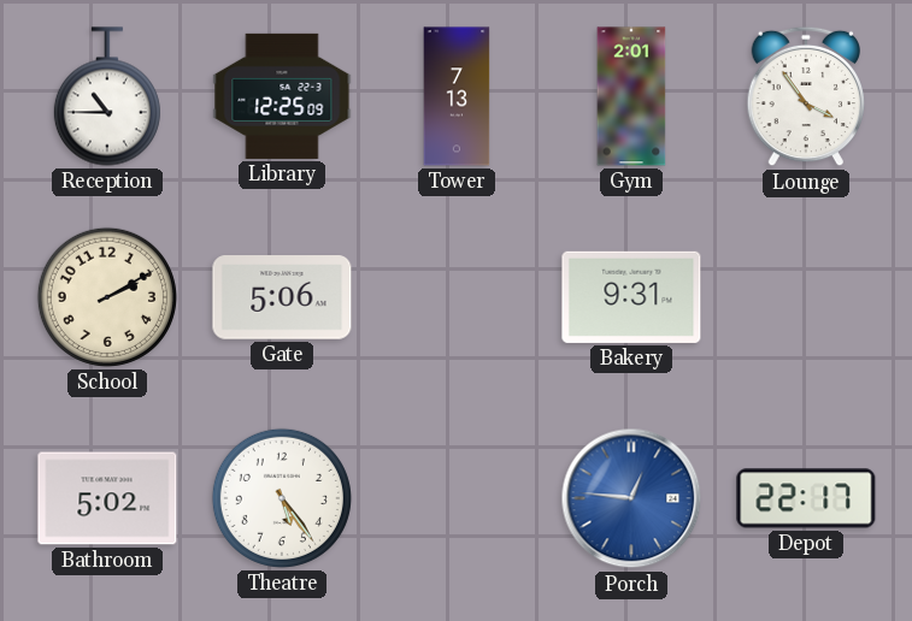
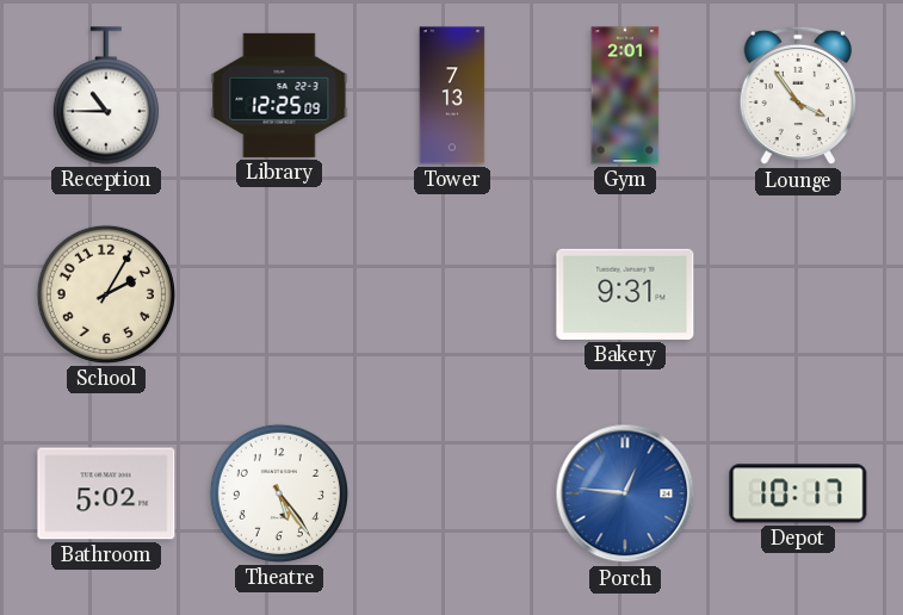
School: 2:10 -> 2:05 (106, 294)
Gate: 5:06 -> none (282, 297)
Depot: 22:17 -> 10:17 (798, 493)
